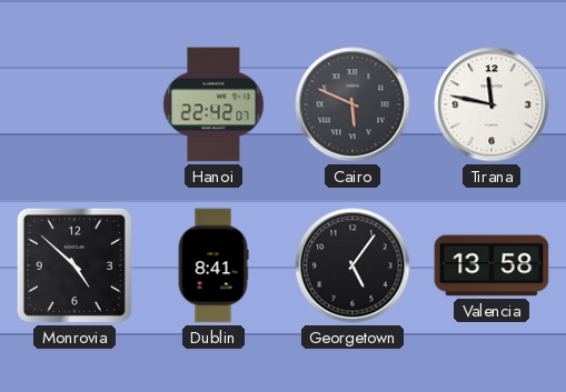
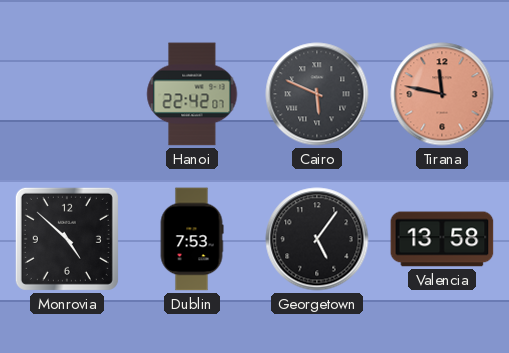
Tirana dial: white -> salmon (442, 94)
Dublin: 8:41 -> 7:53 (192, 239)
